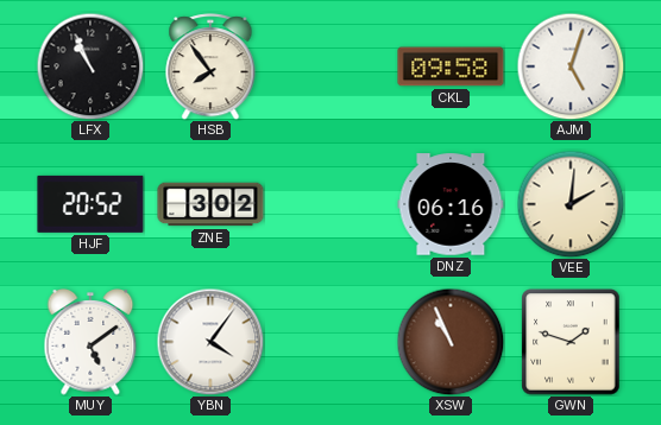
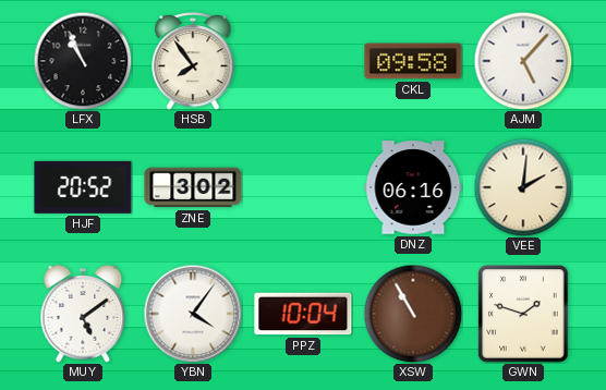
AJM: 5:03 -> 5:07 (523, 61)
PPZ: none -> 10:04 (303, 314)
XSW: 10:56 -> 10:55 (413, 314)
